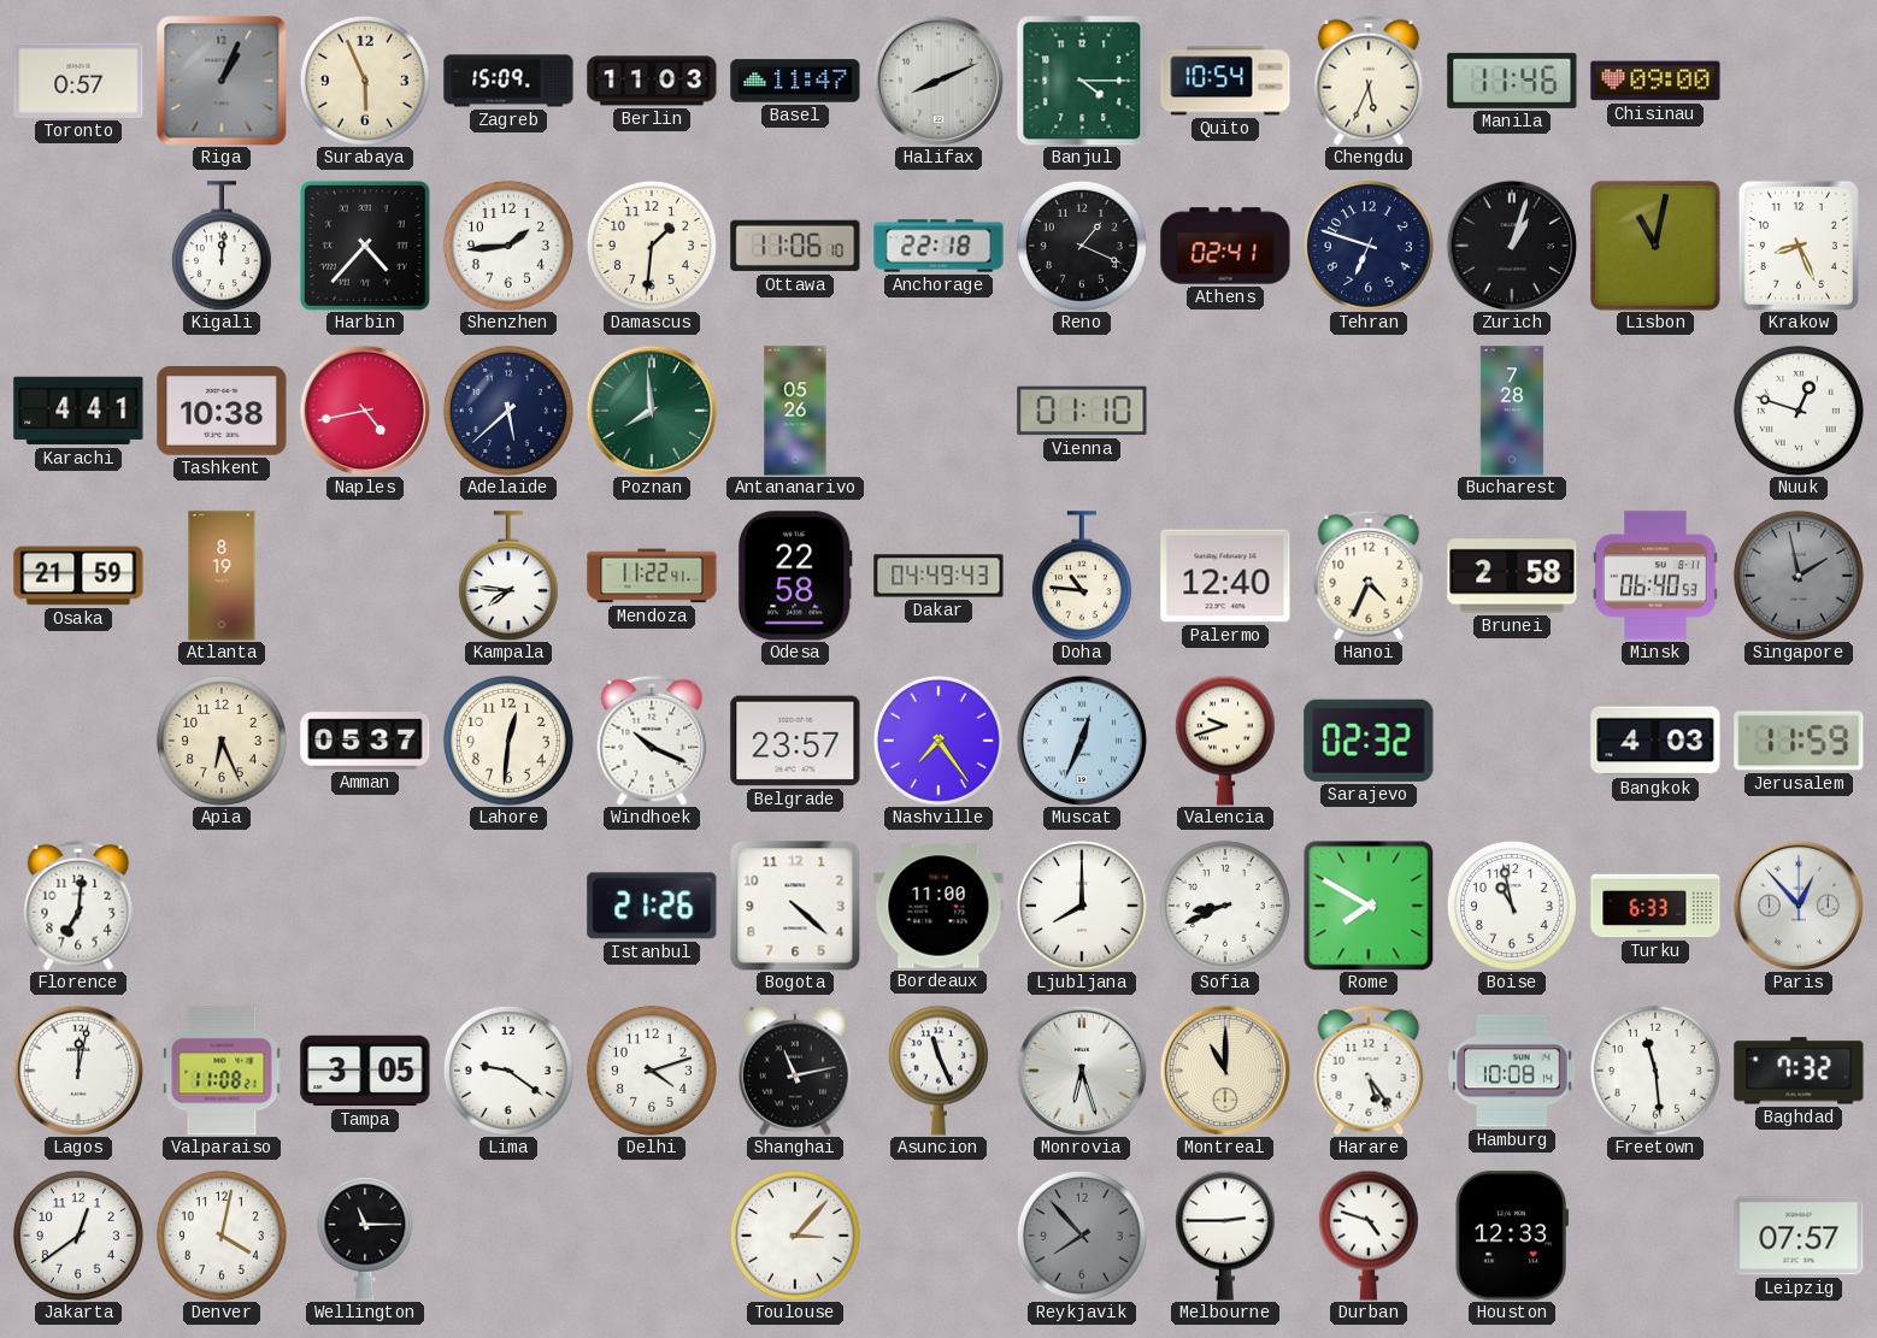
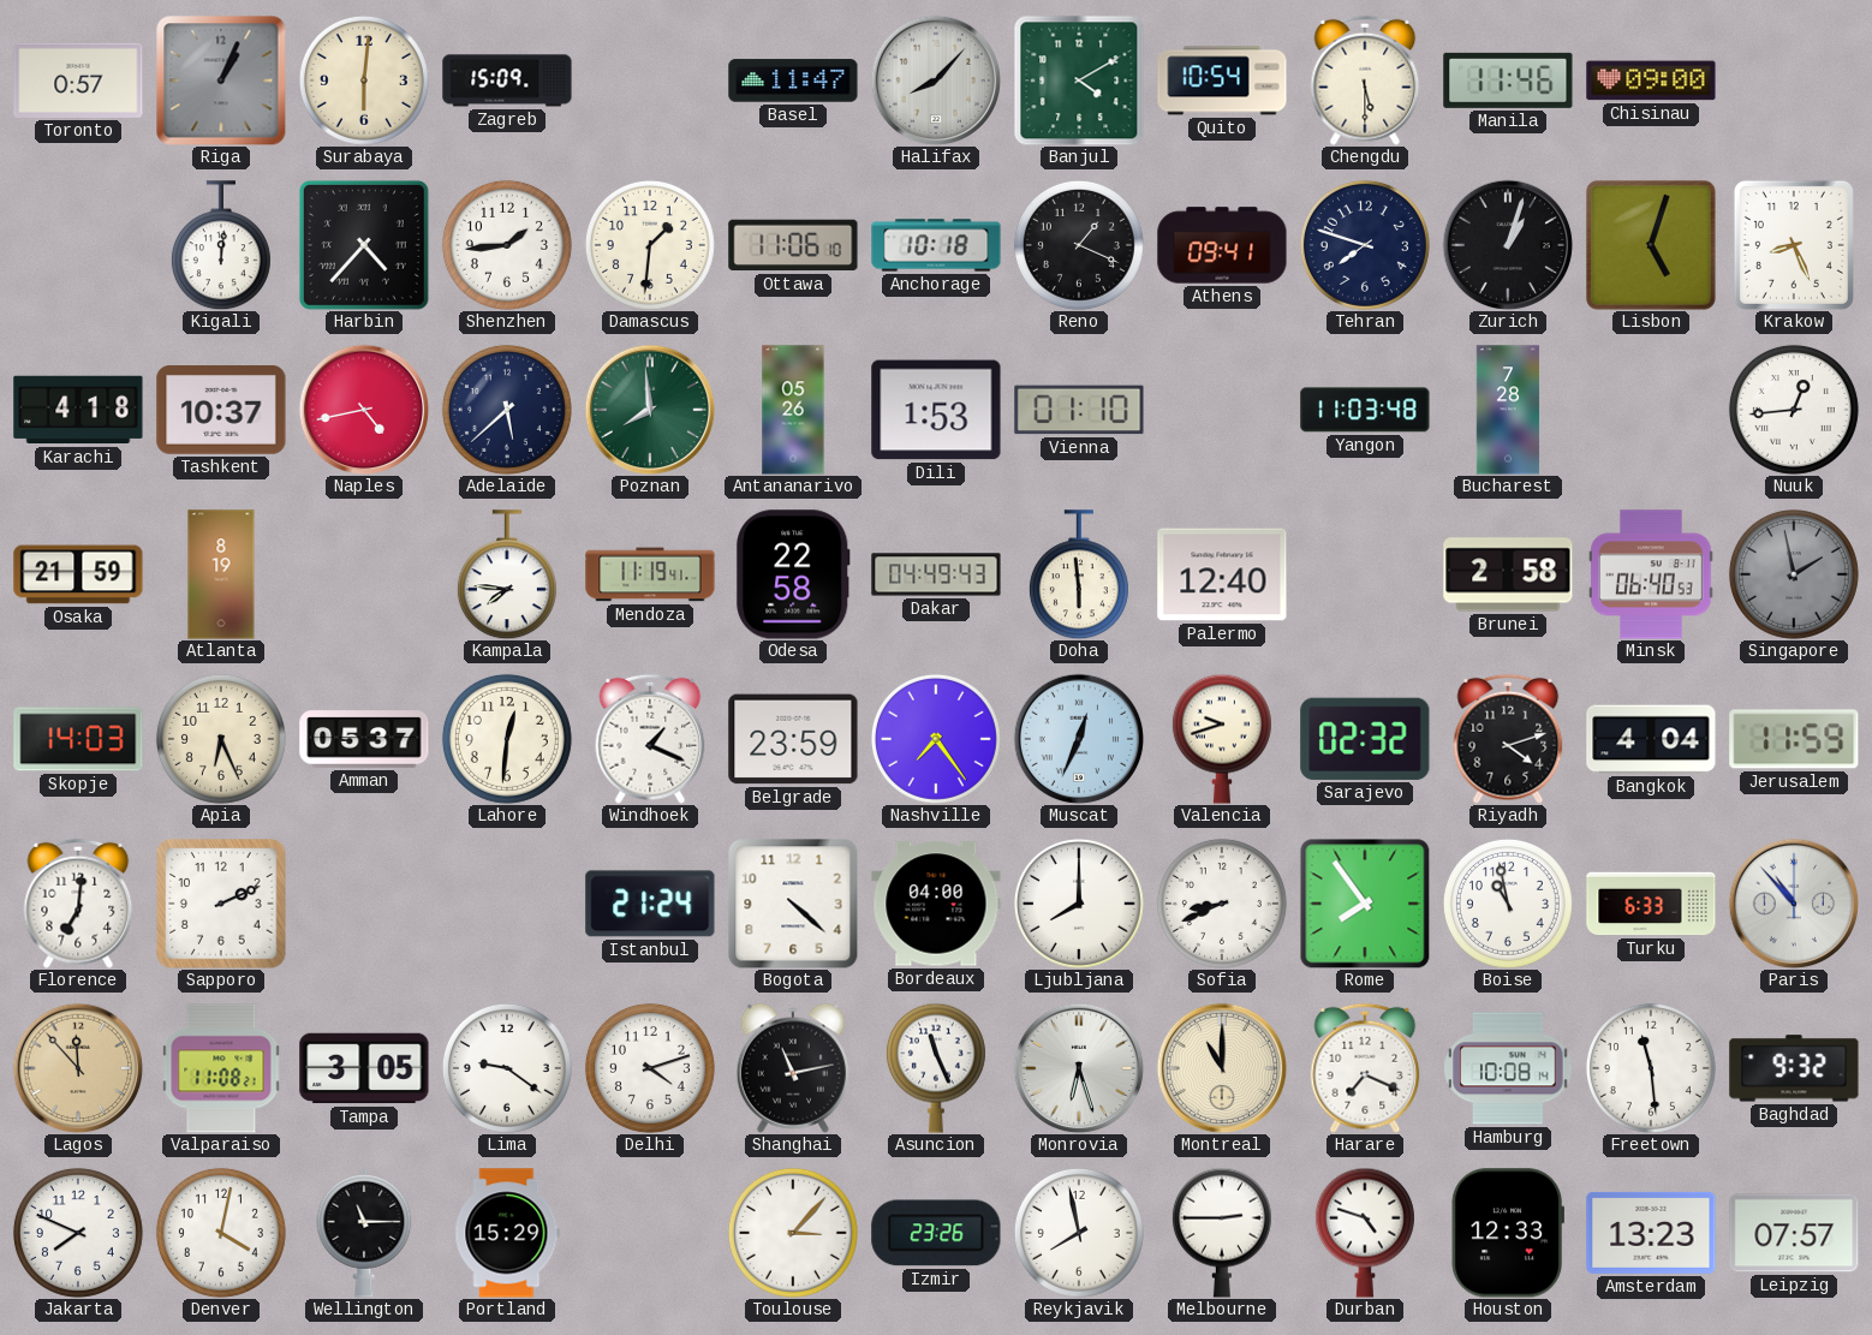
Surabaya: 5:56 -> 6:01 (364, 81)
Berlin: 11:03 -> none (652, 81)
Halifax: 8:11 -> 8:07 (936, 81)
Banjul: 4:15 -> 4:10 (1079, 81)
Chengdu: 5:34 -> 5:30 (1365, 81)
Anchorage: 22:18 -> 10:18 (936, 245)
Athens: 02:41 -> 09:41 (1222, 245)
Tehran: 6:48 -> 7:48 (1365, 245)
Lisbon: 11:02 -> 5:03 (1651, 245)
Karachi: 4:41 -> 4:18 (78, 410)
Tashkent: 10:38 -> 10:37 (221, 411)
Dili: none -> 1:53 (936, 410)
Yangon: none -> 11:03 (1365, 410)
Nuuk: 12:48 -> 12:44 (1794, 410)
Mendoza: 11:22 -> 11:19 (650, 574)
Doha: 10:46 -> 5:59 (1079, 574)
Hanoi: 4:34 -> none (1369, 576)
Skopje: none -> 14:03 (78, 739)
Windhoek: 10:19 -> 1:19 (650, 739)
Belgrade: 23:57 -> 23:59 (793, 739)
Riyadh: none -> 4:12 (1508, 739)
Bangkok: 4:03 -> 4:04 (1651, 739)
Sapporo: none -> 2:11 (221, 904)
Istanbul: 21:26 -> 21:24 (650, 904)
Bordeaux: 11:00 -> 04:00 (936, 904)
Rome: 7:50 -> 7:54 (1365, 904)
Paris: 12:53 -> 10:53 (1794, 904)
Lagos: 12:02 -> 11:53 (78, 1068)
Lagos dial: white -> champagne (78, 1068)
Harare: 5:24 -> 7:19 (1365, 1068)
Baghdad: 7:32 -> 9:32 (1794, 1068)
Jakarta: 12:39 -> 7:49 (78, 1233)
Portland: none -> 15:29 (507, 1233)
Izmir: none -> 23:26 (936, 1233)
Reykjavik: 7:53 -> 7:58 (1079, 1233)
Reykjavik dial: grey -> white (1079, 1233)
Amsterdam: none -> 13:23 (1651, 1233)
